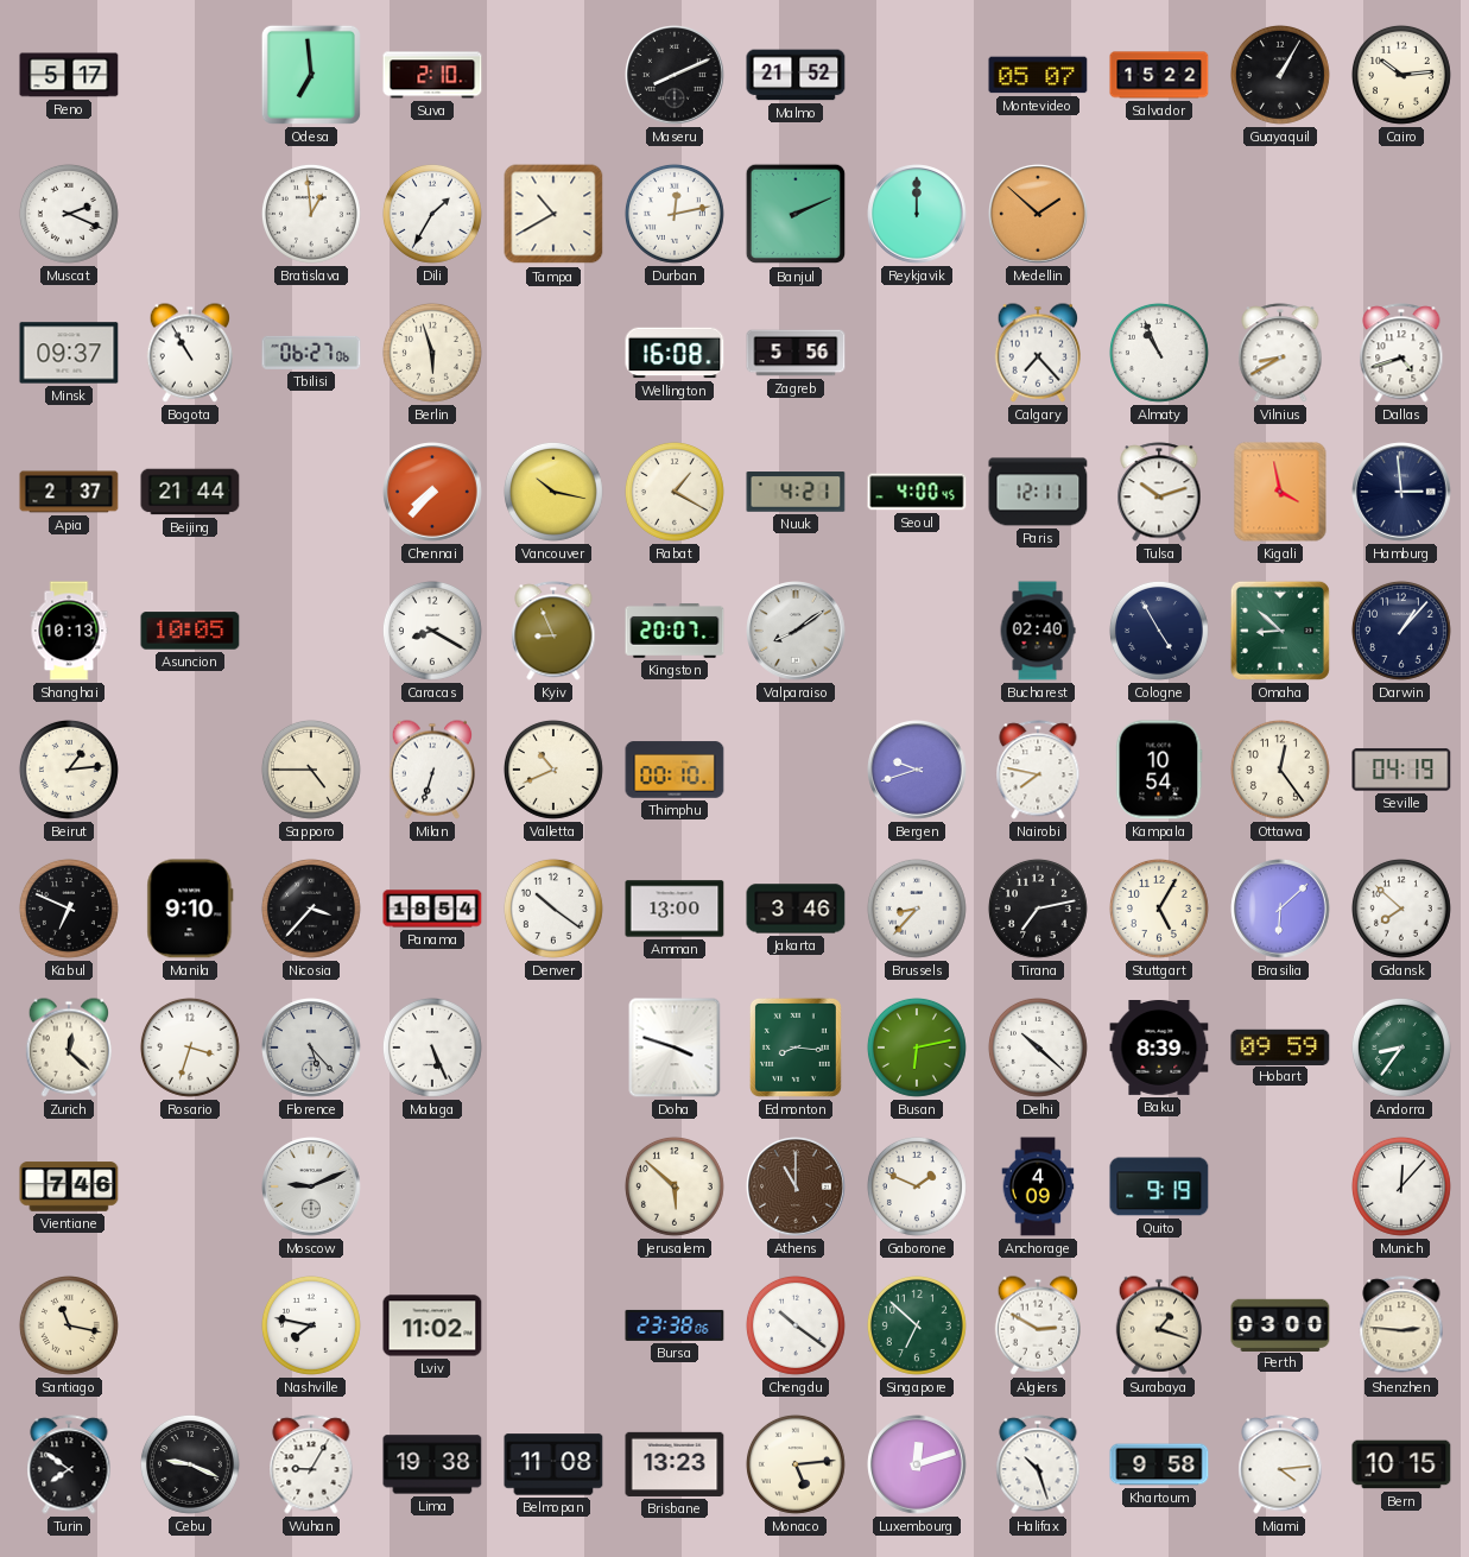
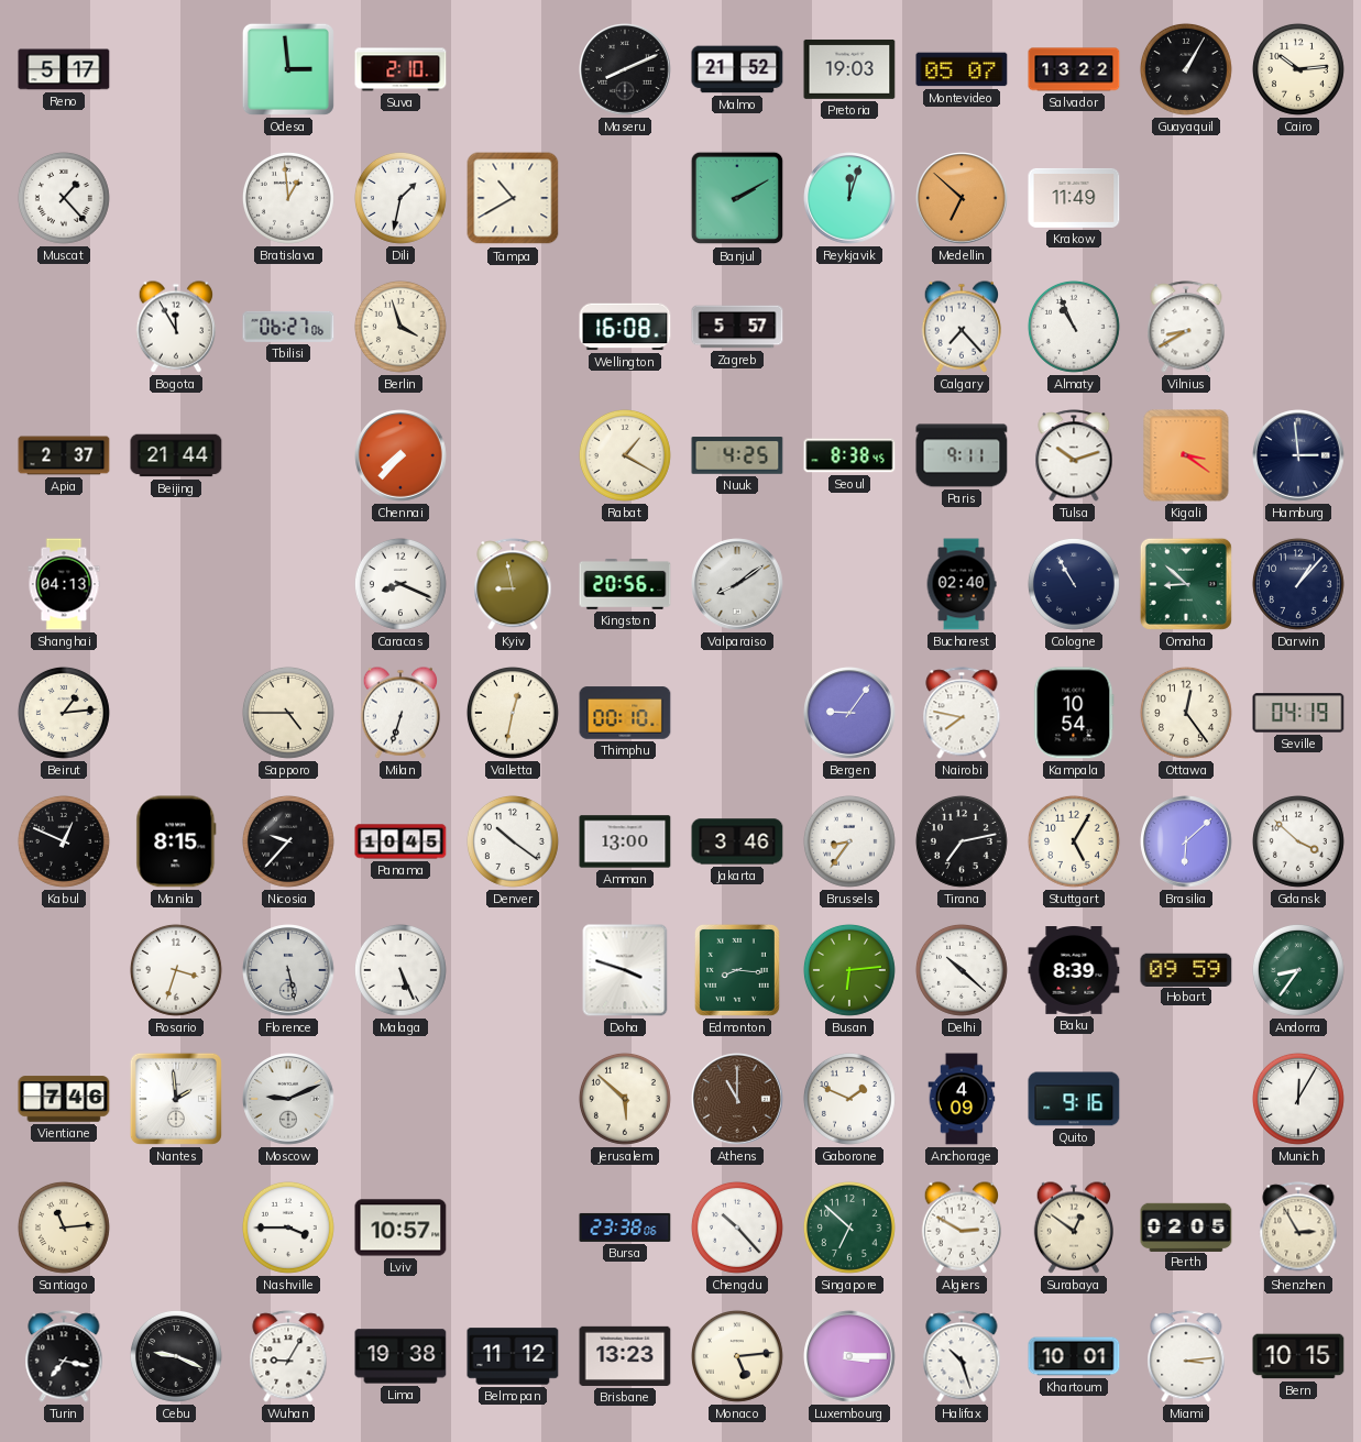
Odesa: 6:59 -> 2:59 (288, 69)
Pretoria: none -> 19:03 (849, 69)
Salvador: 15:22 -> 13:22 (1074, 69)
Muscat: 2:19 -> 1:23 (64, 198)
Dili: 1:35 -> 1:32 (400, 198)
Durban: 12:13 -> none (675, 214)
Banjul: 2:11 -> 2:10 (737, 198)
Reykjavik: 12:00 -> 12:03 (849, 198)
Medellin: 1:52 -> 6:52 (962, 198)
Krakow: none -> 11:49 (1074, 198)
Minsk: 09:37 -> none (69, 353)
Bogota: 10:55 -> 11:55 (176, 327)
Berlin: 5:57 -> 3:57 (400, 327)
Zagreb: 5:56 -> 5:57 (737, 327)
Dallas: 4:42 -> none (1401, 353)
Vancouver: 10:17 -> none (553, 492)
Nuuk: 4:21 -> 4:25 (737, 455)
Seoul: 4:00 -> 8:38 (849, 455)
Paris: 12:11 -> 9:11 (962, 455)
Kigali: 3:58 -> 3:21 (1186, 455)
Shanghai: 10:13 -> 04:13 (64, 584)
Asuncion: 10:05 -> none (190, 631)
Caracas: 8:20 -> 8:19 (400, 584)
Kyiv: 8:56 -> 8:58 (513, 584)
Kingston: 20:07 -> 20:56 (625, 584)
Cologne: 4:55 -> 10:55 (1074, 584)
Valletta: 10:41 -> 12:32 (513, 713)
Bergen: 9:42 -> 9:06 (849, 713)
Kabul: 6:49 -> 12:49 (64, 841)
Manila: 9:10 -> 8:15 (176, 841)
Nicosia: 3:37 -> 9:37 (288, 841)
Panama: 18:54 -> 10:45 (400, 841)
Brussels: 8:37 -> 8:36 (849, 841)
Gdansk: 7:52 -> 3:52 (1298, 841)
Zurich: 12:22 -> none (69, 1048)
Florence: 5:23 -> 5:28 (288, 970)
Busan: 6:13 -> 6:14 (849, 970)
Nantes: none -> 1:59 (176, 1099)
Quito: 9:19 -> 9:16 (1074, 1099)
Munich: 12:07 -> 12:05 (1298, 1099)
Santiago: 11:17 -> 11:14 (64, 1228)
Nashville: 7:47 -> 3:45 (288, 1228)
Lviv: 11:02 -> 10:57 (400, 1228)
Chengdu: 10:21 -> 10:23 (737, 1228)
Surabaya: 1:18 -> 12:51 (1074, 1228)
Perth: 03:00 -> 02:05 (1186, 1226)
Shenzhen: 2:46 -> 2:55 (1298, 1228)
Turin: 7:51 -> 7:17 (64, 1356)
Belmopan: 11:08 -> 11:12 (513, 1356)
Luxembourg: 12:12 -> 3:15 (849, 1356)
Khartoum: 9:58 -> 10:01 (1074, 1356)
Miami: 4:14 -> 3:14 (1186, 1356)
